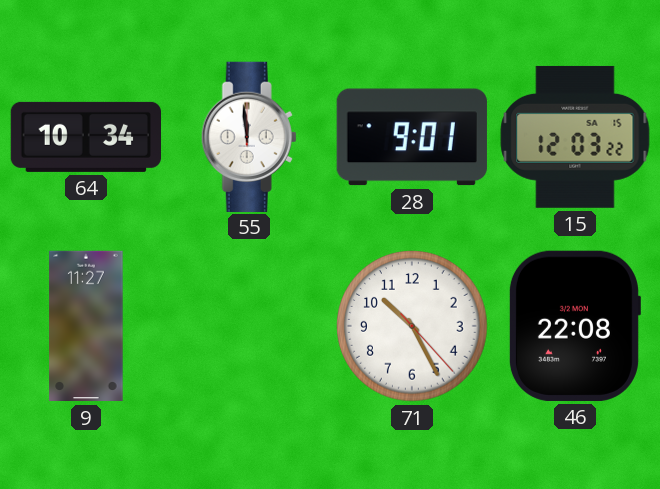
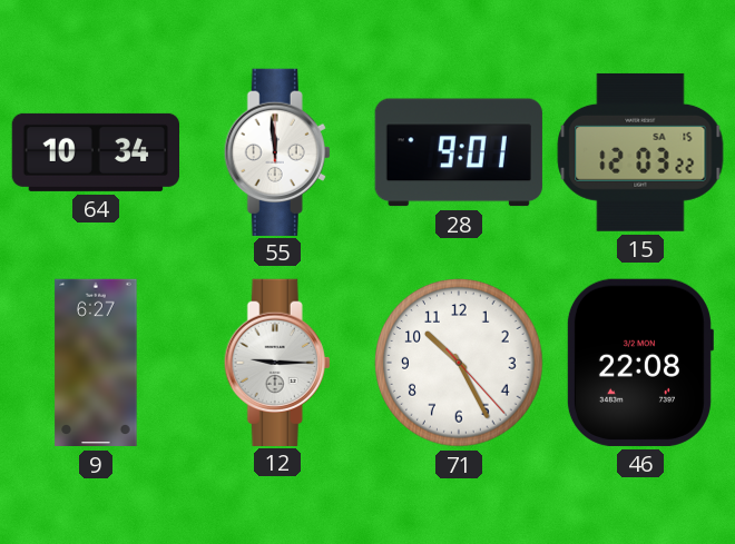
9: 11:27 -> 6:27 (96, 363)
12: none -> 9:15 (277, 362)
